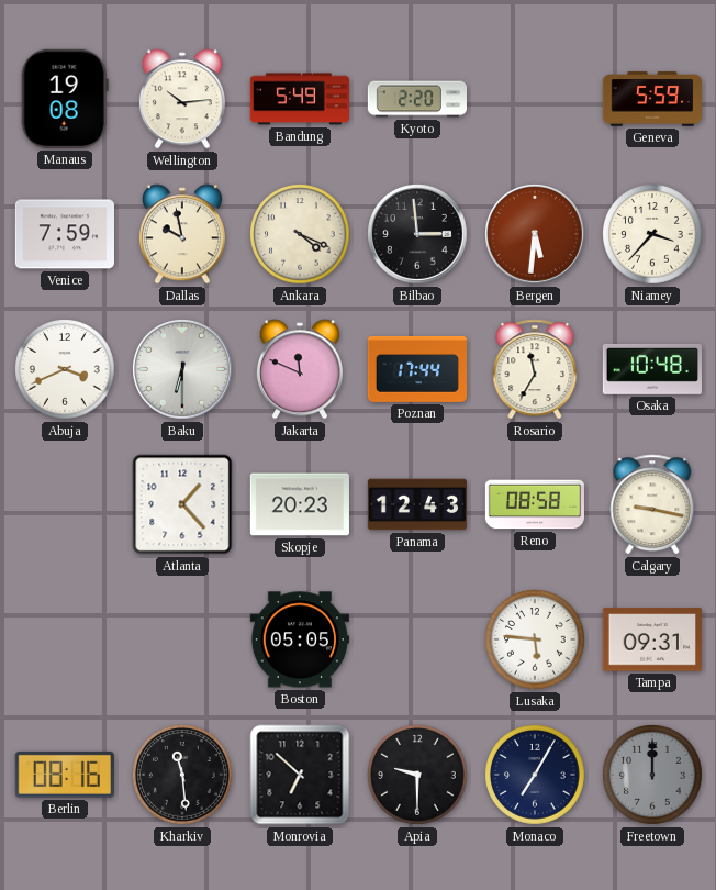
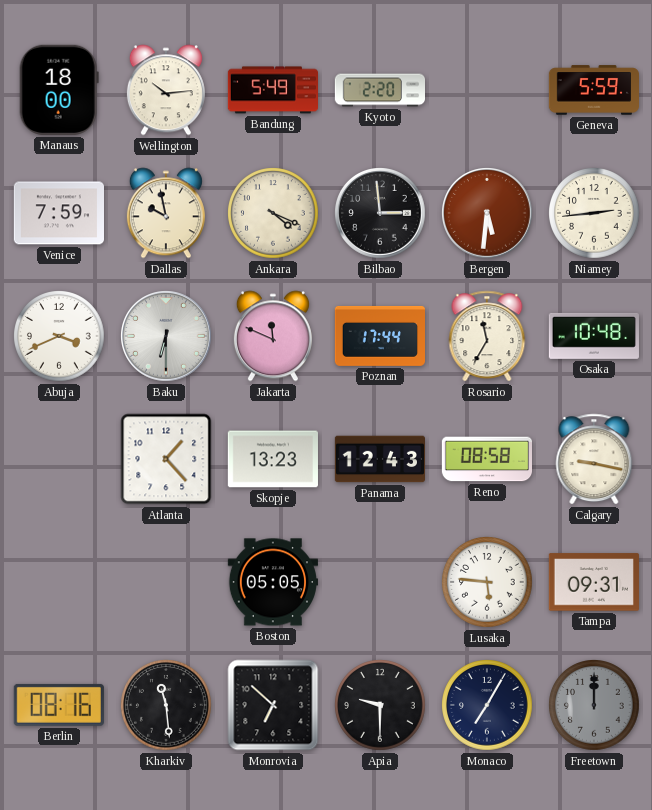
Manaus: 19:08 -> 18:00 (59, 90)
Niamey: 3:37 -> 2:44 (595, 214)
Skopje: 20:23 -> 13:23 (273, 459)
